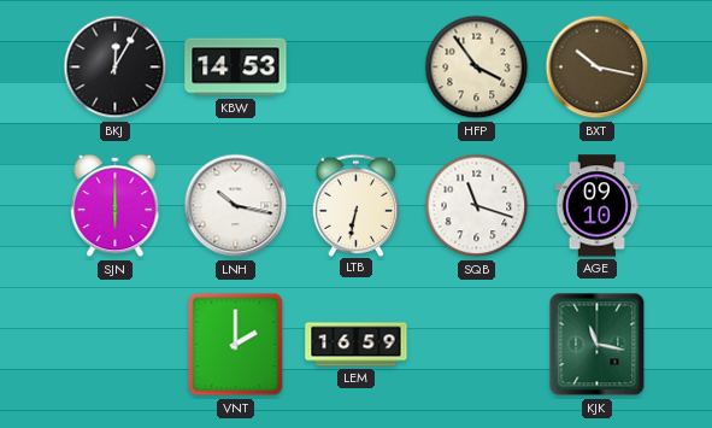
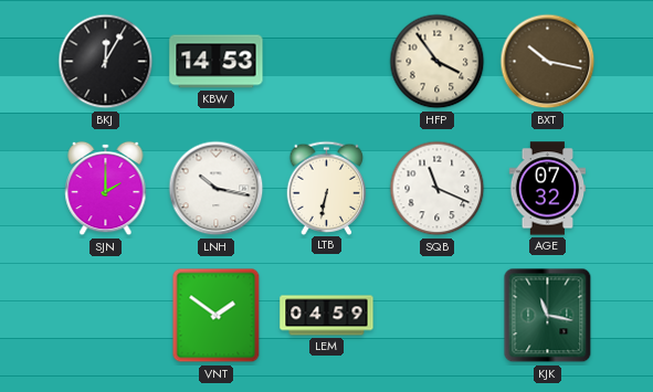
SJN: 6:00 -> 2:00 (106, 189)
SQB: 11:18 -> 11:19 (438, 189)
AGE: 09:10 -> 07:32 (548, 189)
VNT: 2:00 -> 1:51 (217, 316)
LEM: 16:59 -> 04:59 (327, 316)
